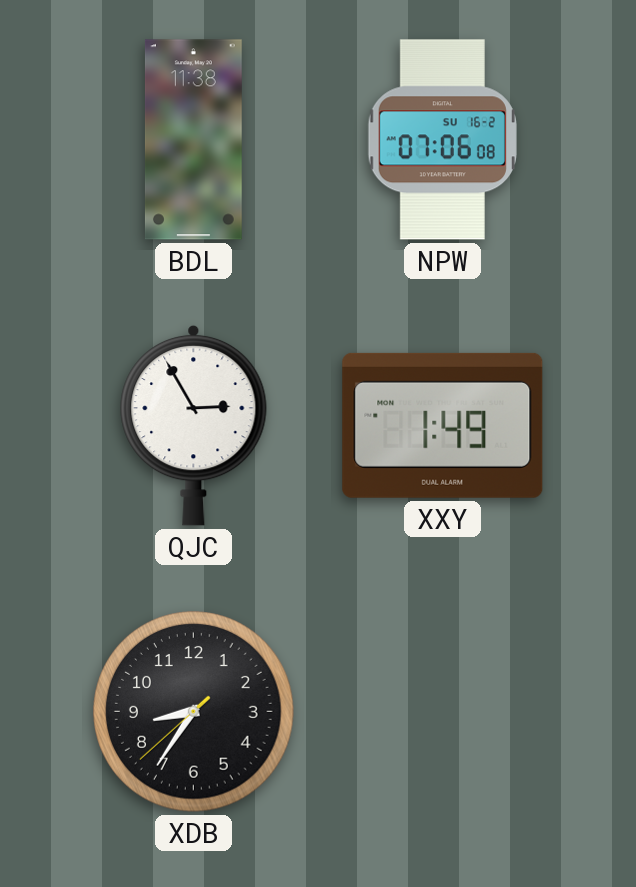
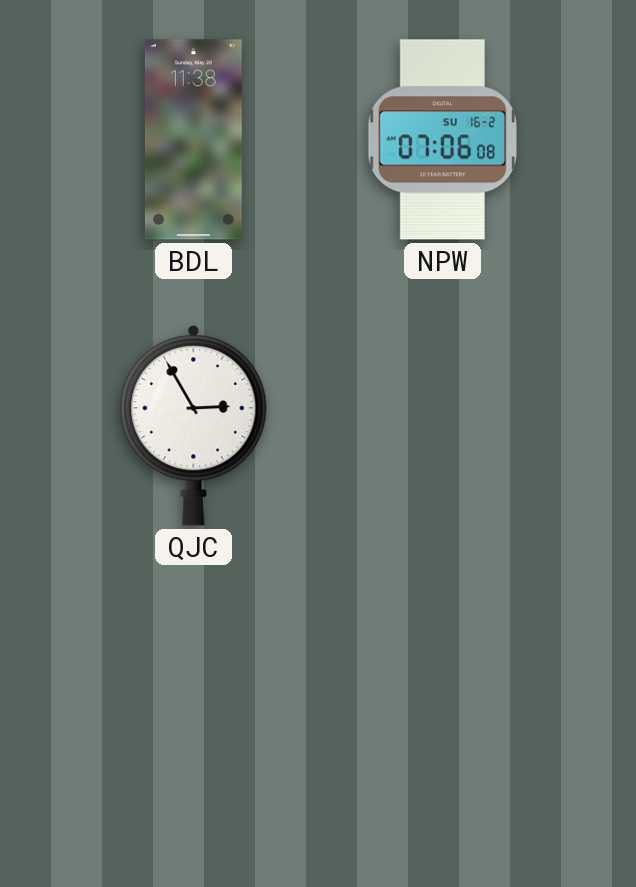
XXY: 1:49 -> none (443, 425)
XDB: 8:35 -> none (194, 712)
